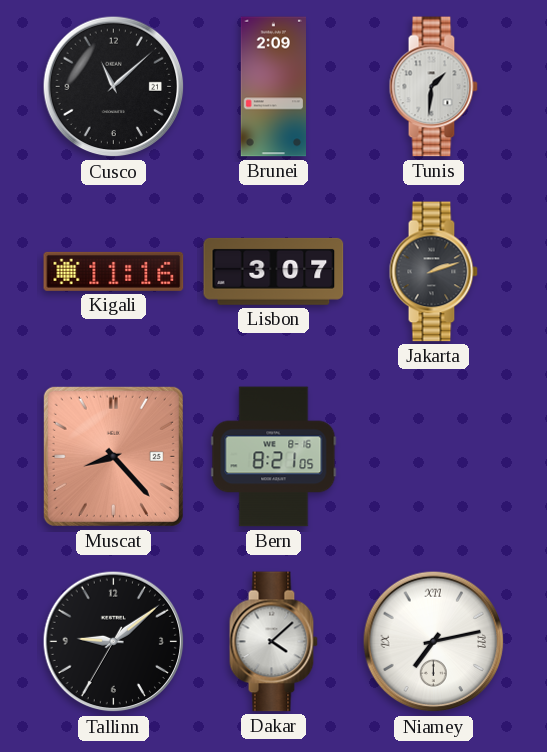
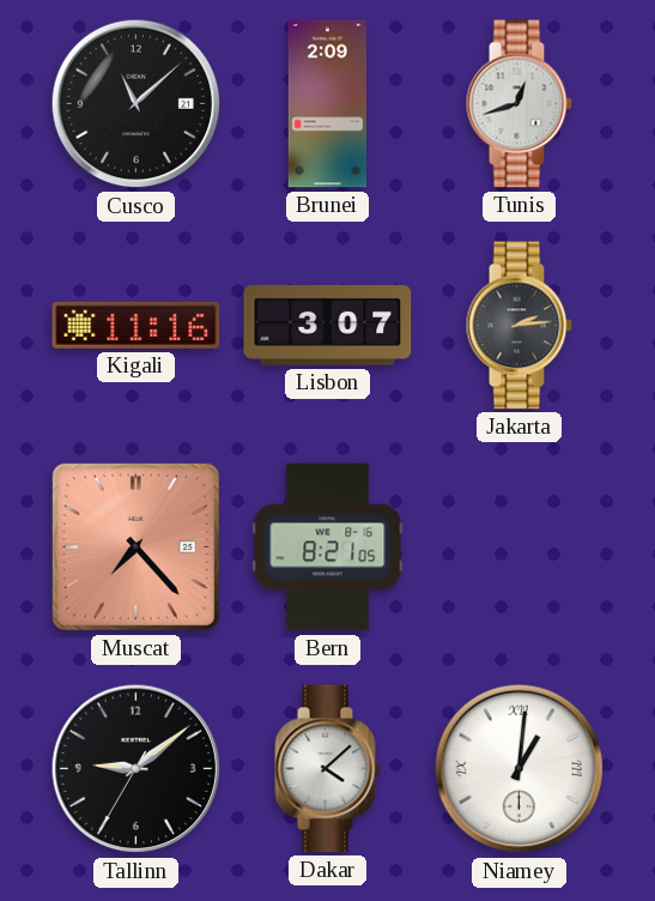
Tunis: 1:31 -> 12:42 (518, 104)
Jakarta: 2:12 -> 2:14 (518, 326)
Muscat: 8:23 -> 7:23 (135, 546)
Niamey: 7:13 -> 1:01 (520, 769)
